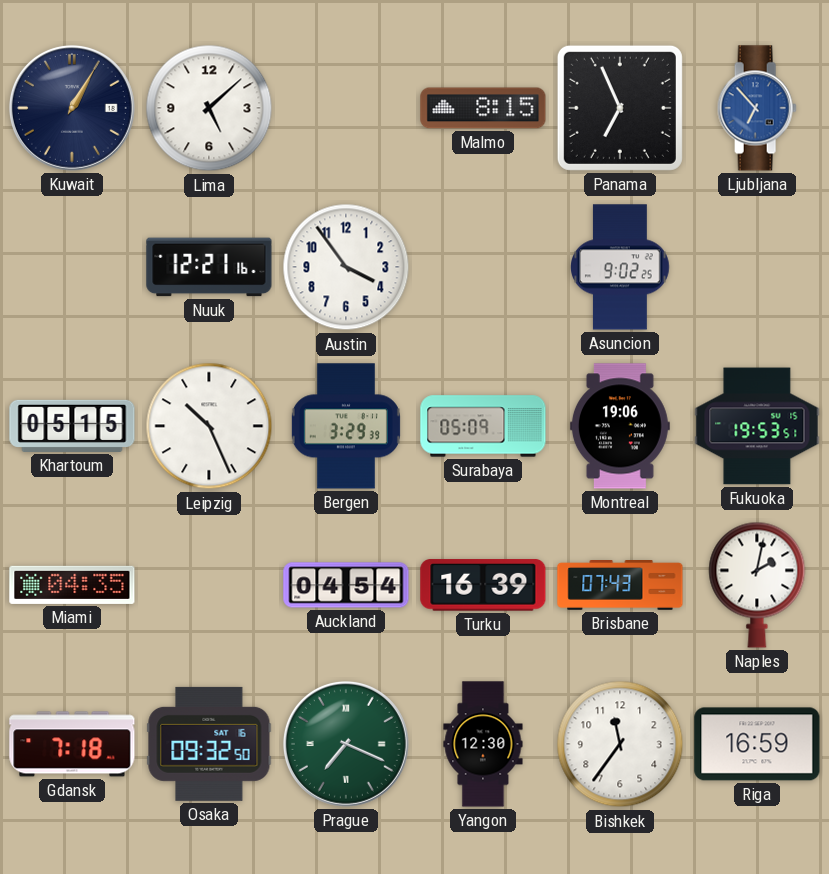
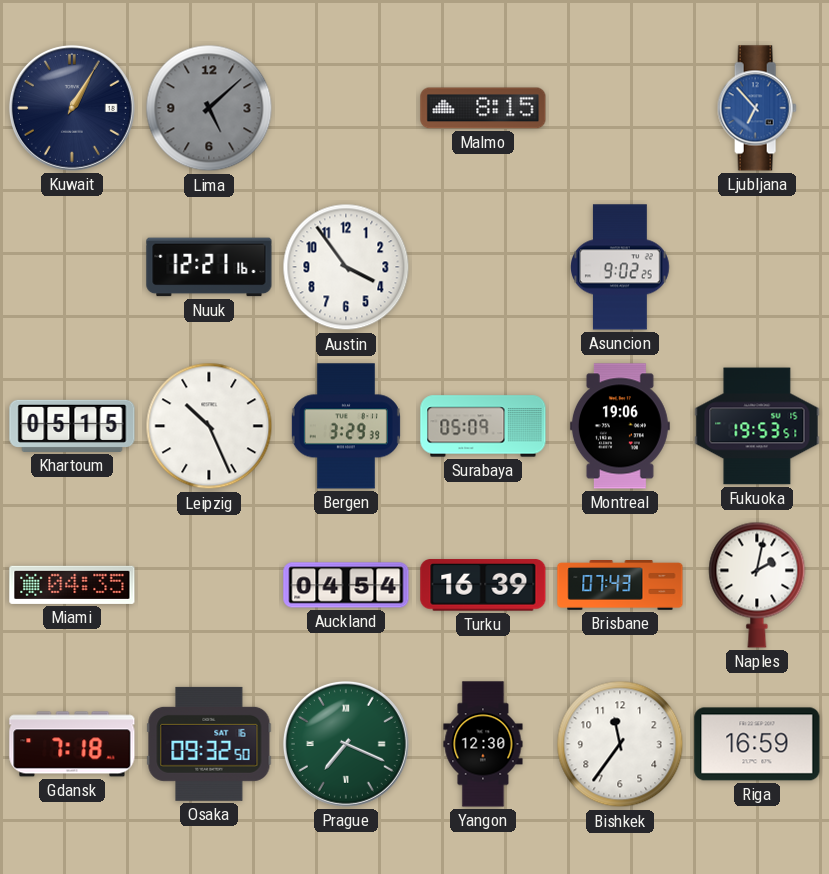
Lima dial: white -> grey (209, 108)
Panama: 6:56 -> none (620, 108)
